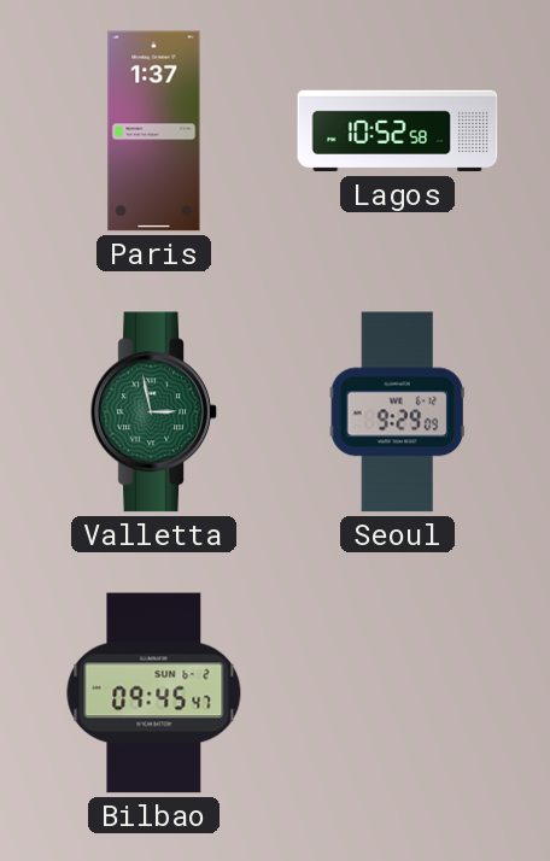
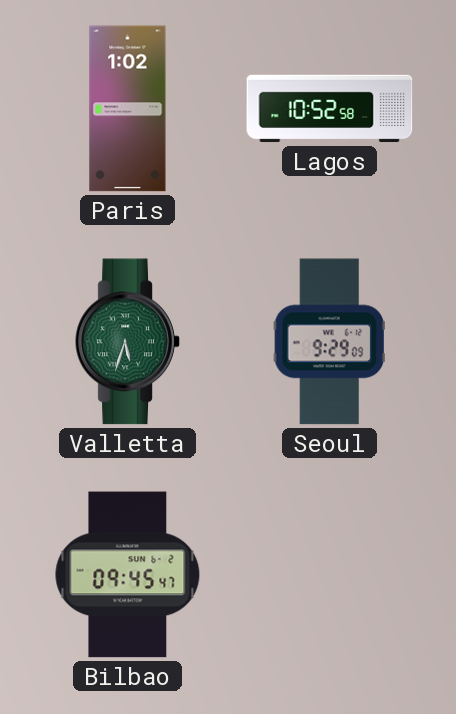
Paris: 1:37 -> 1:02 (128, 109)
Valletta: 2:58 -> 5:33 (128, 342)
